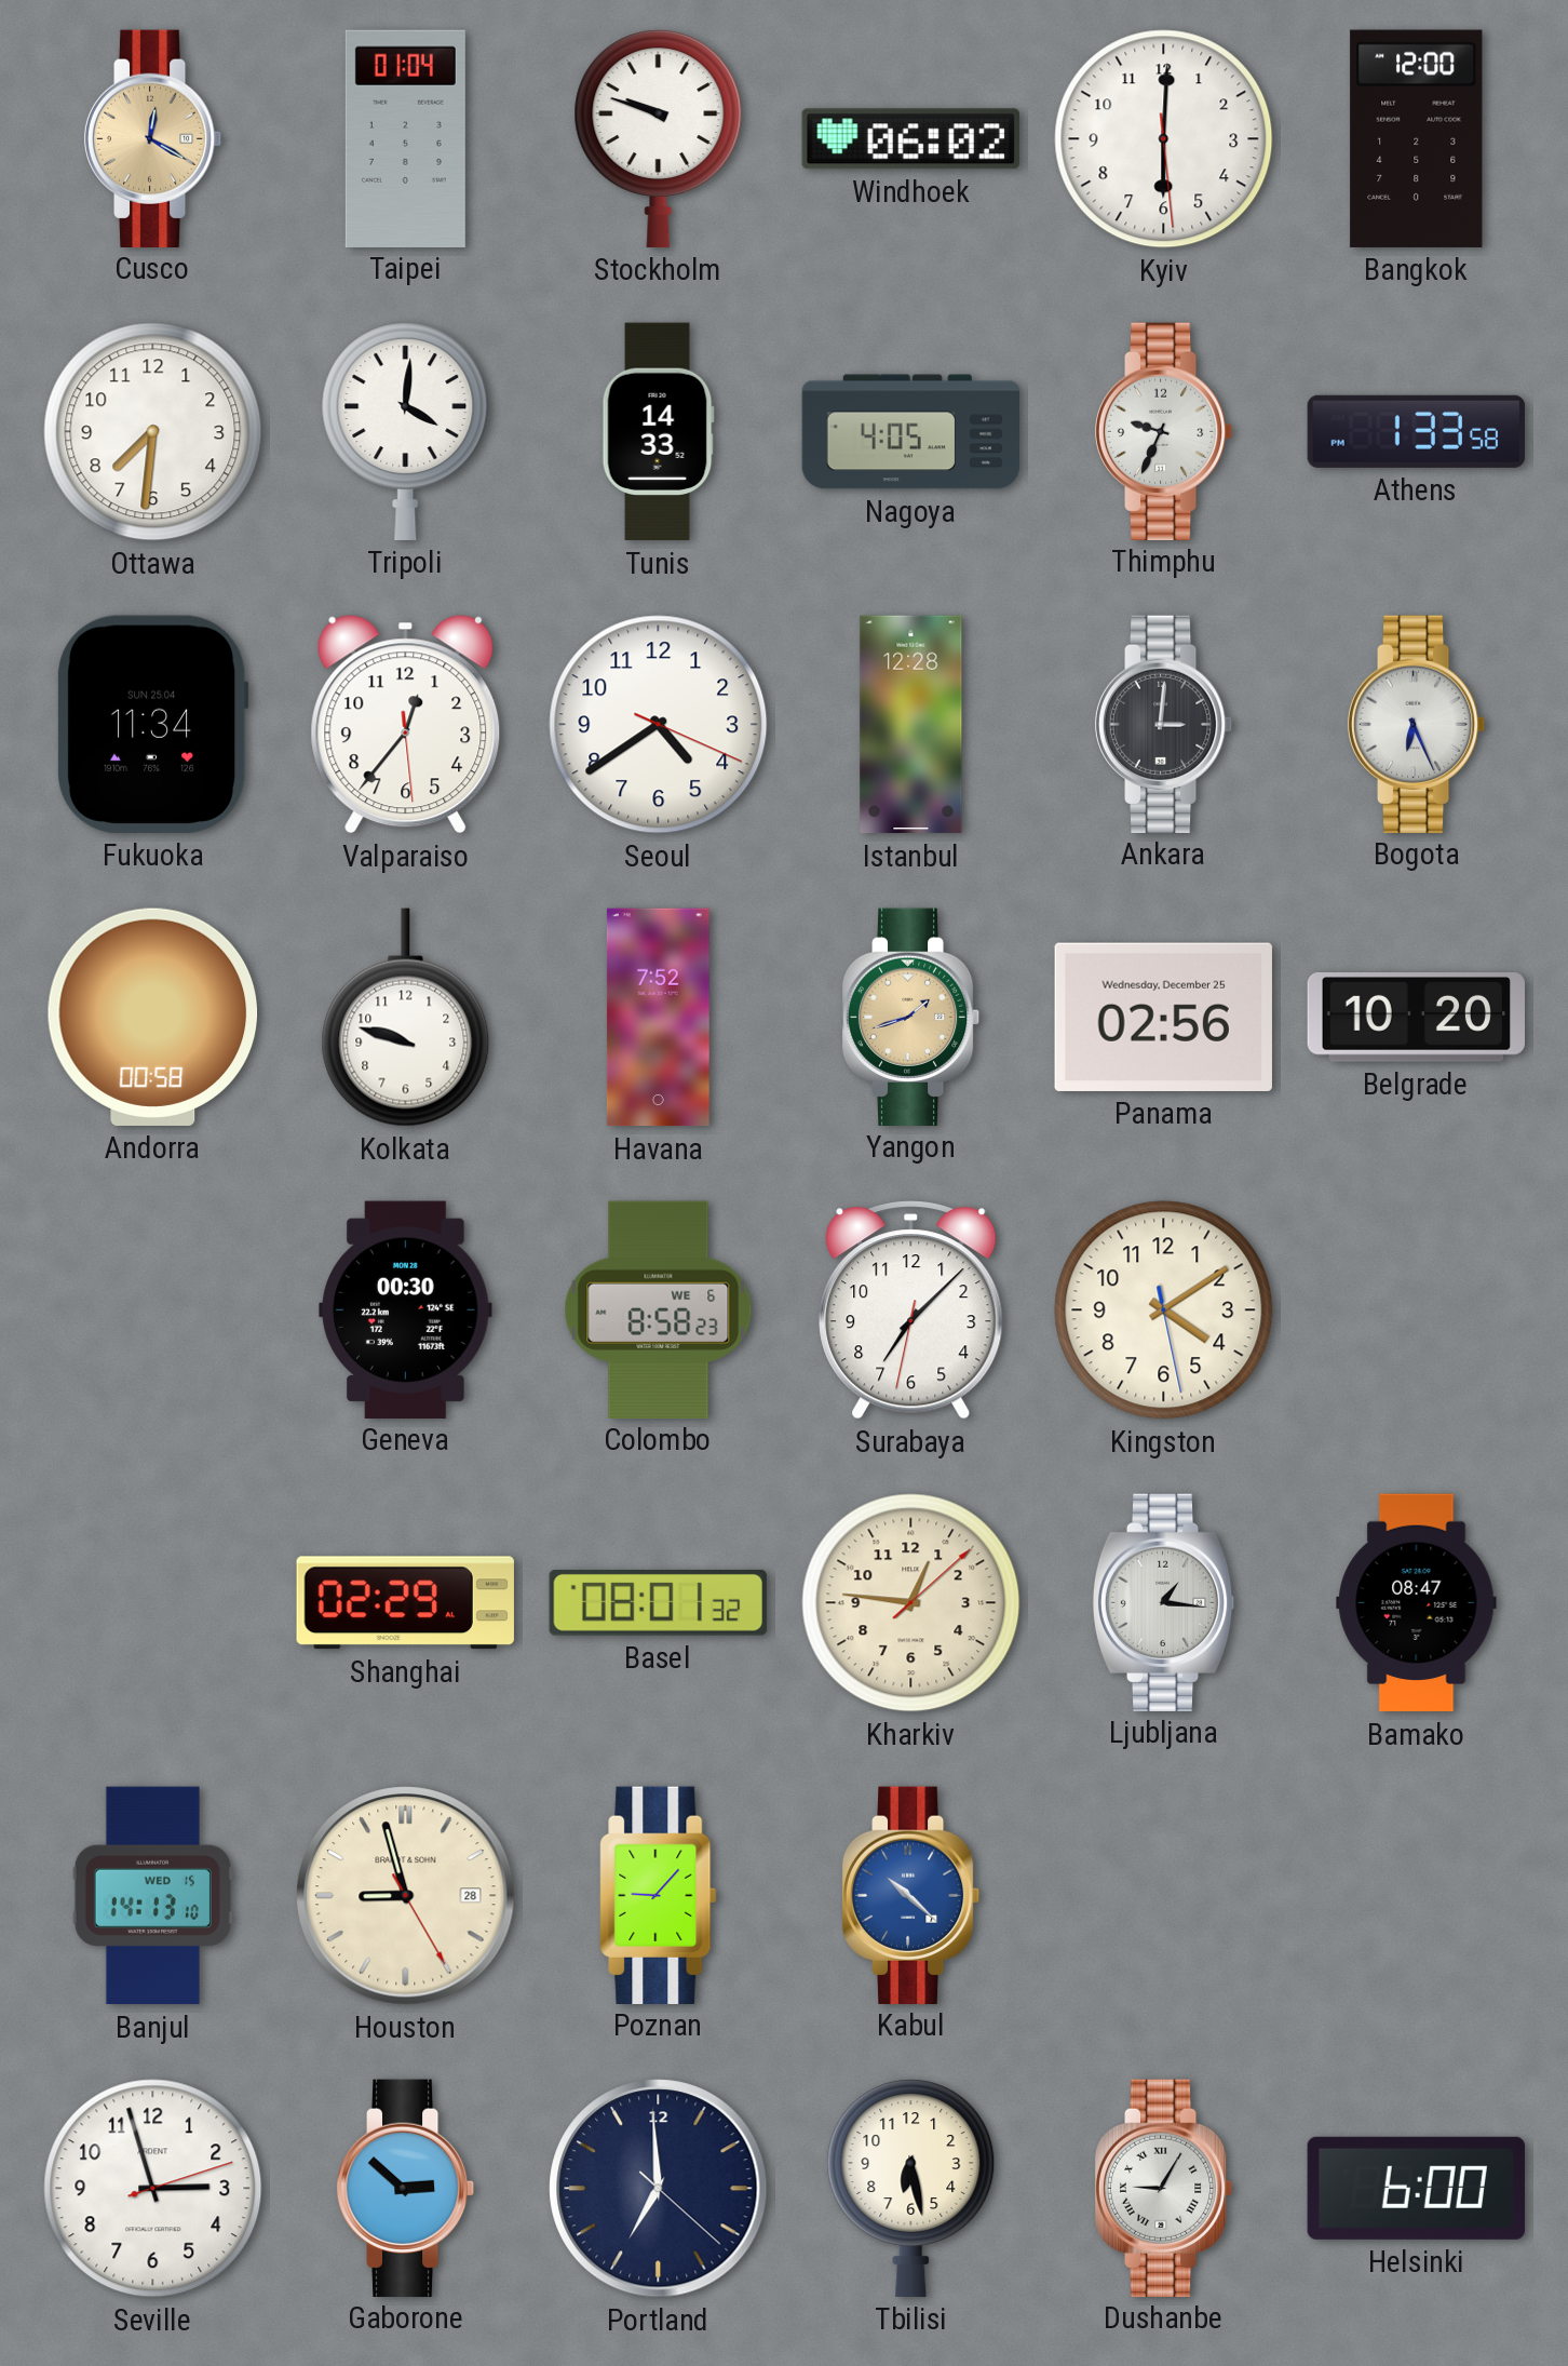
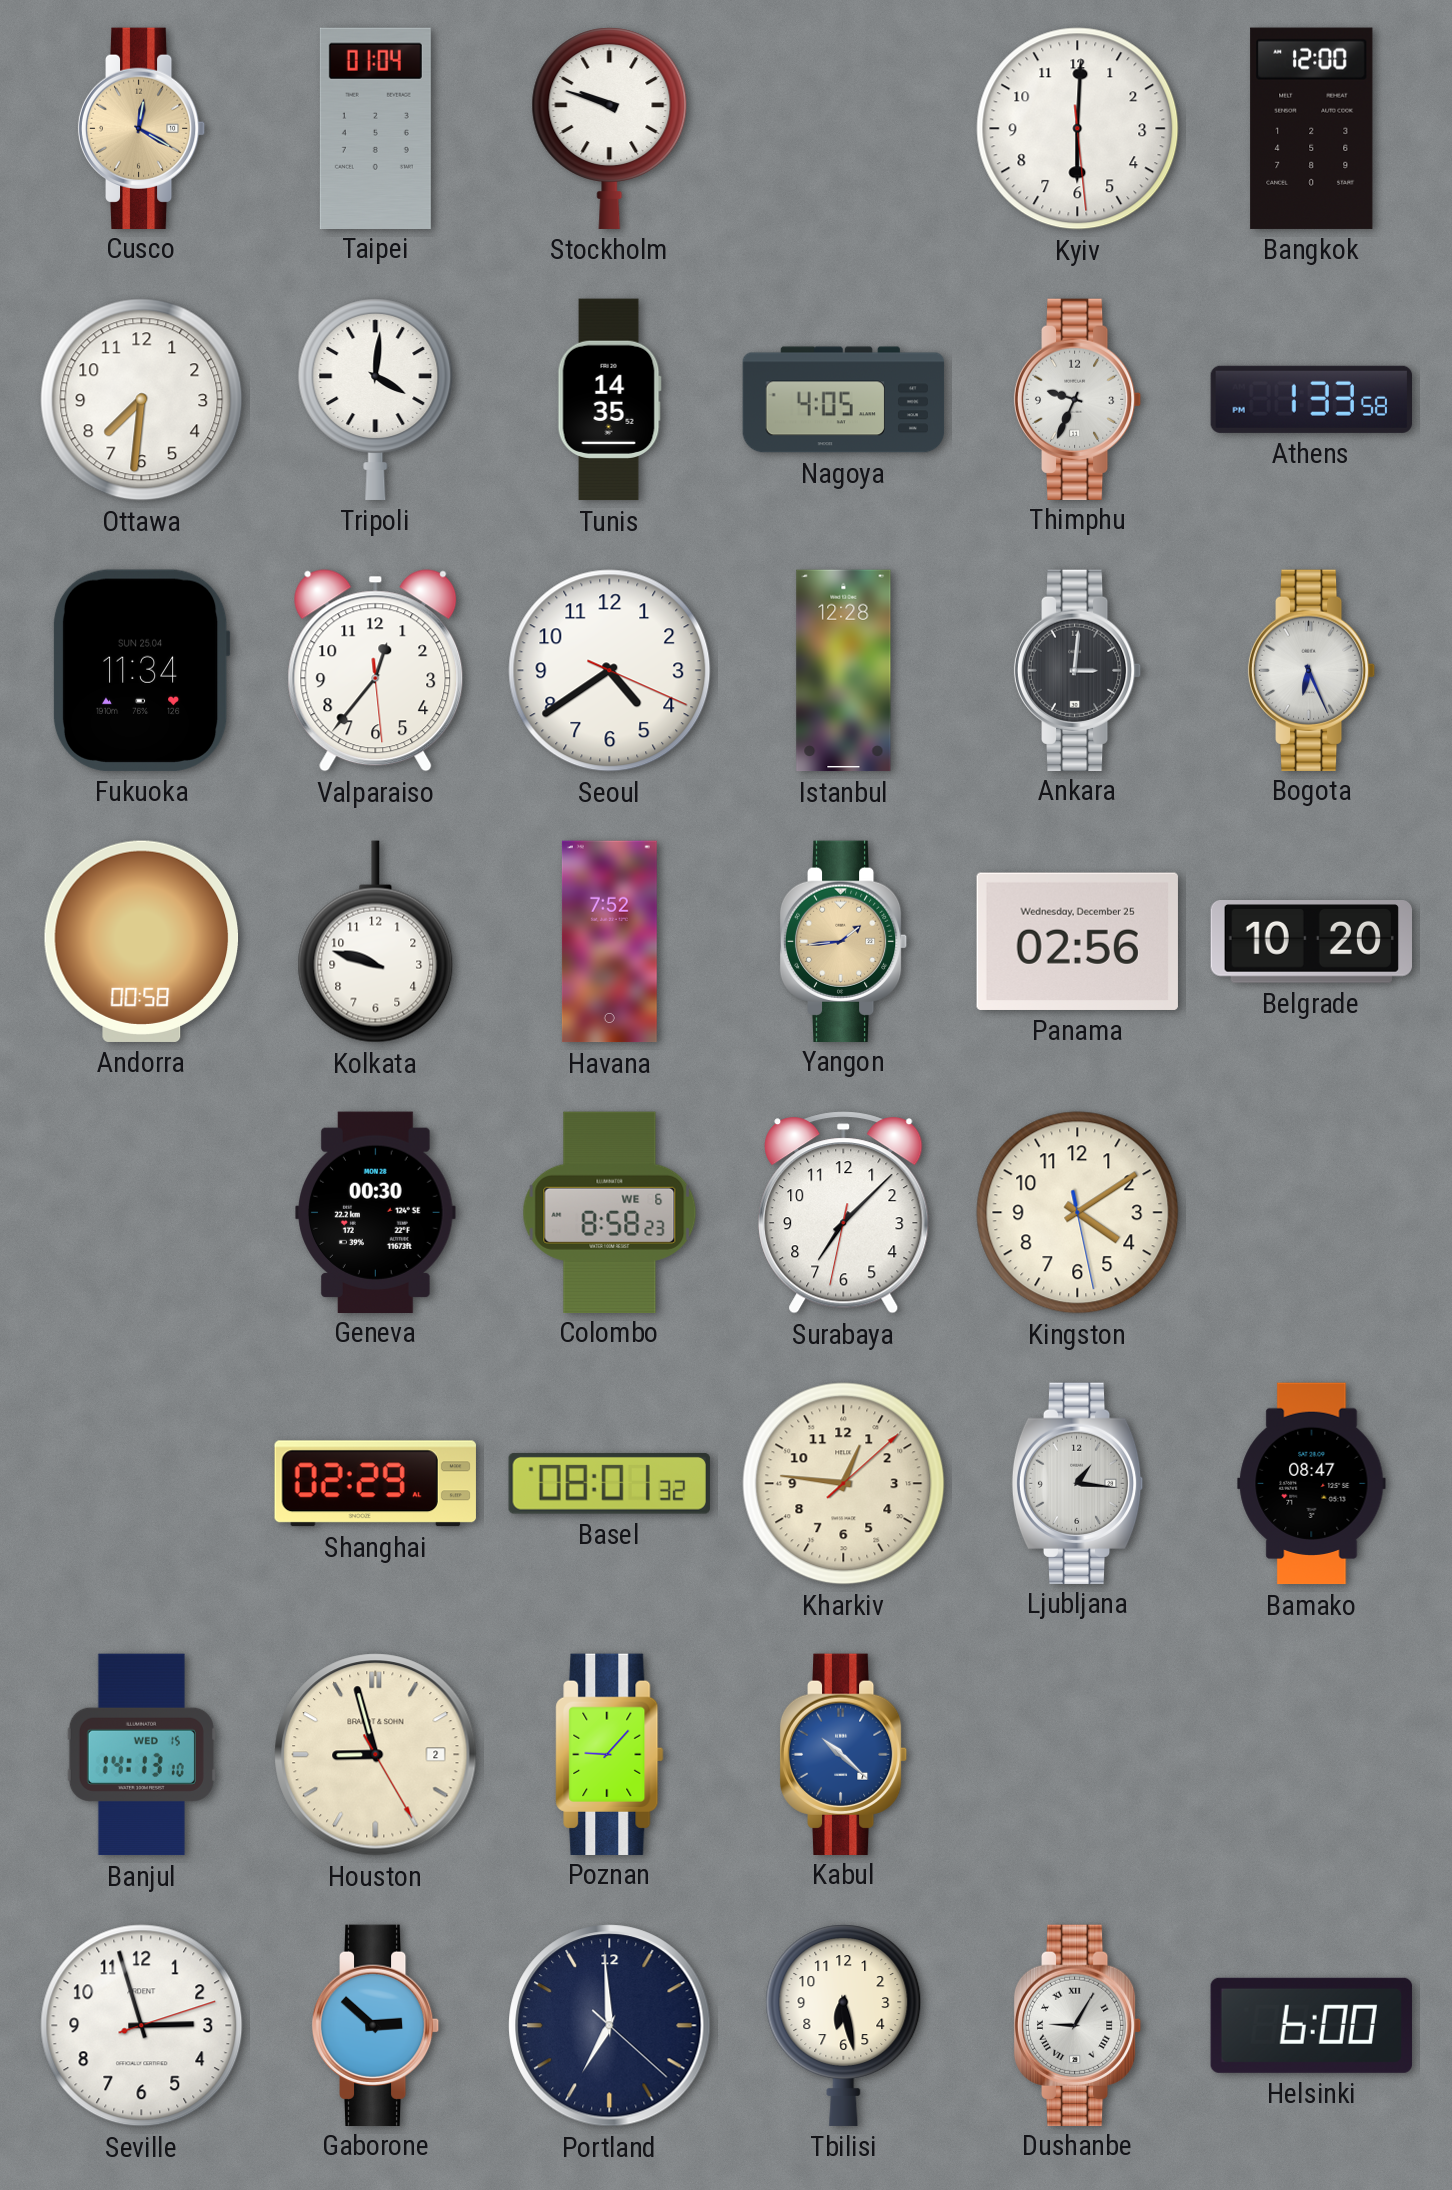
Windhoek: 06:02 -> none (910, 139)
Tunis: 14:33 -> 14:35 (609, 400)
Yangon: 1:42 -> 1:44 (844, 941)
Houston date: 28 -> 2 (376, 1755)
